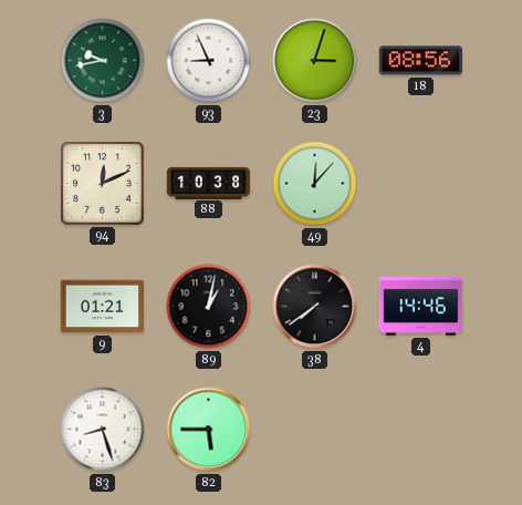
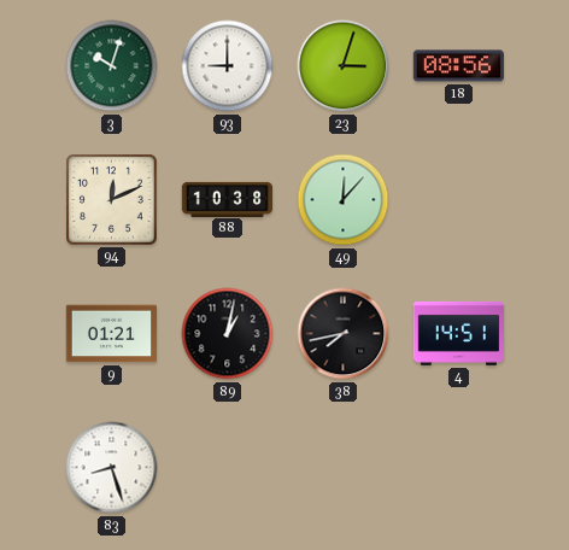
3: 9:43 -> 10:03 (112, 66)
93: 8:56 -> 9:00 (228, 66)
38: 7:39 -> 7:43 (344, 334)
4: 14:46 -> 14:51 (458, 333)
82: 5:45 -> none (209, 430)
